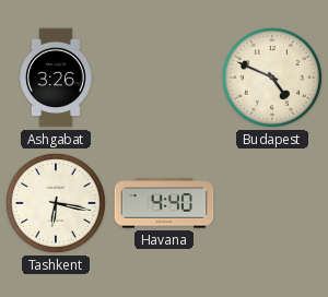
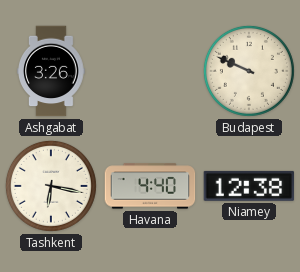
Budapest: 4:49 -> 9:49 (249, 71)
Niamey: none -> 12:38 (249, 186)
